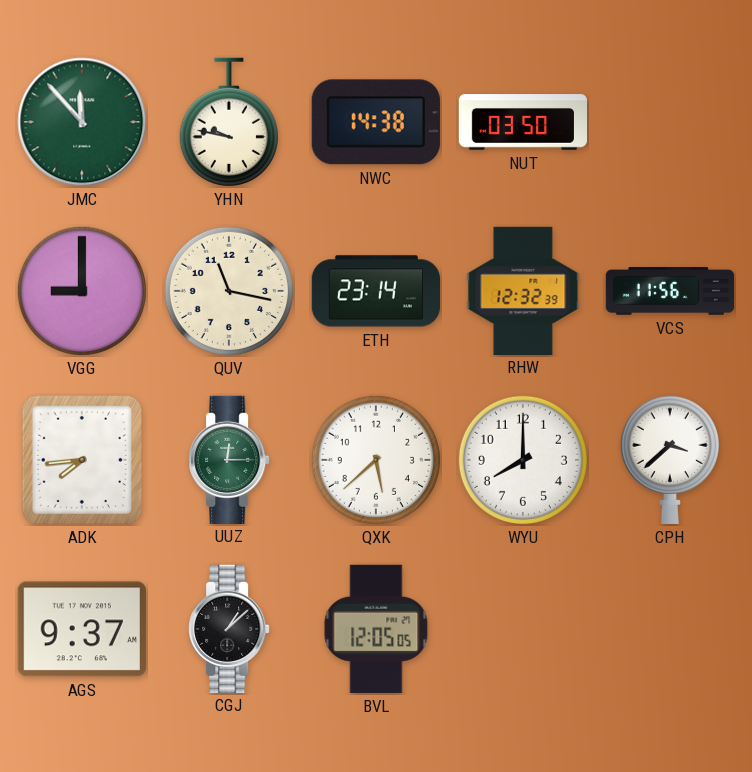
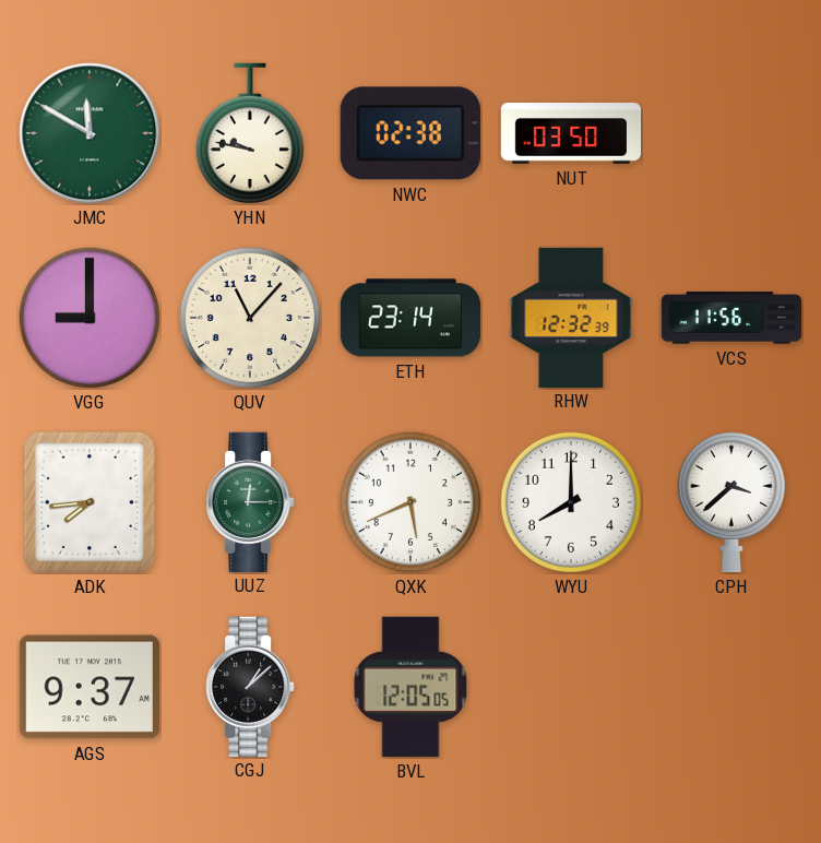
JMC: 11:53 -> 11:50 (90, 133)
NWC: 14:38 -> 02:38 (410, 133)
QUV: 11:17 -> 11:07 (250, 318)
QXK: 5:38 -> 5:41 (410, 502)
